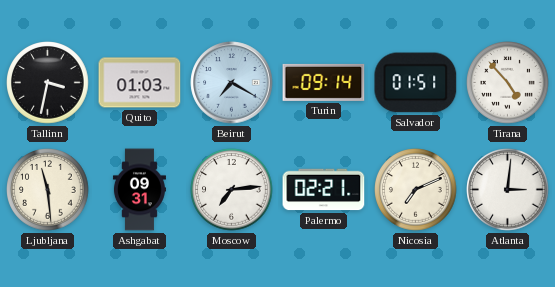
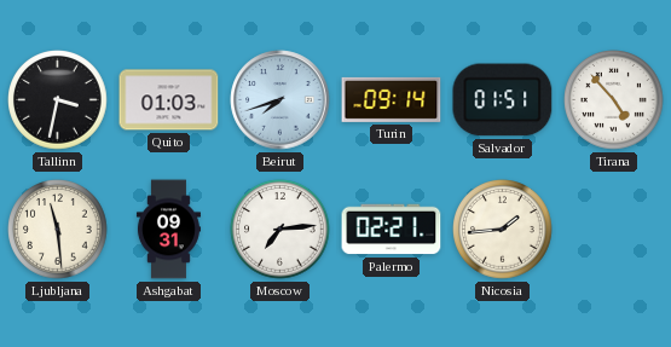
Beirut: 7:20 -> 7:42 (280, 100)
Nicosia: 7:11 -> 1:44 (503, 230)
Atlanta: 3:01 -> none (508, 190)
